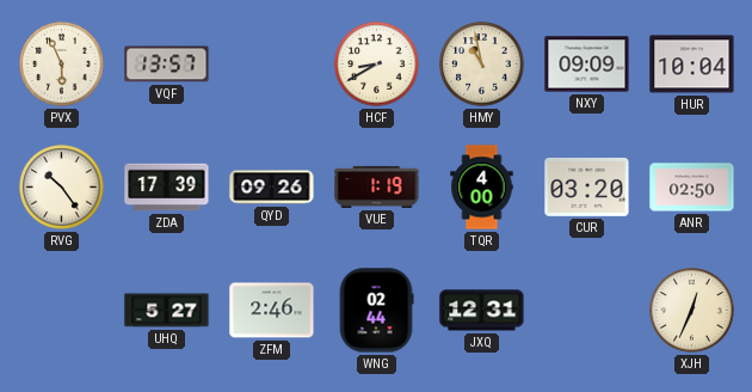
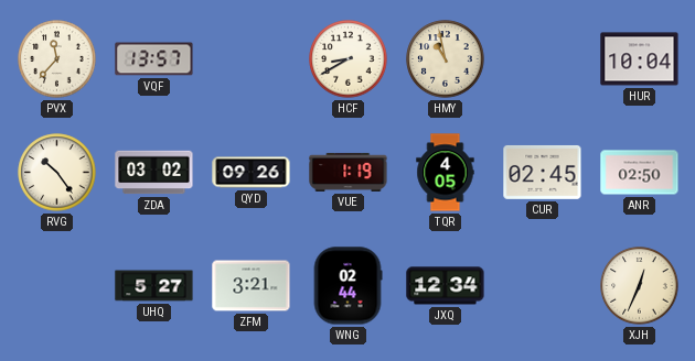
PVX: 5:56 -> 11:37 (57, 59)
NXY: 09:09 -> none (587, 65)
ZDA: 17:39 -> 03:02 (154, 173)
TQR: 4:00 -> 4:05 (446, 173)
CUR: 03:20 -> 02:45 (543, 172)
ZFM: 2:46 -> 3:21 (252, 286)
JXQ: 12:31 -> 12:34 (446, 286)
